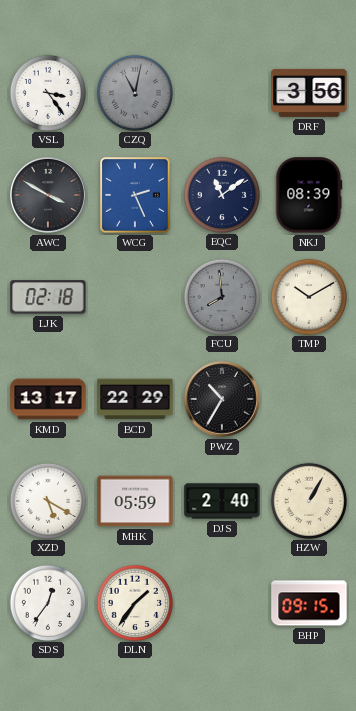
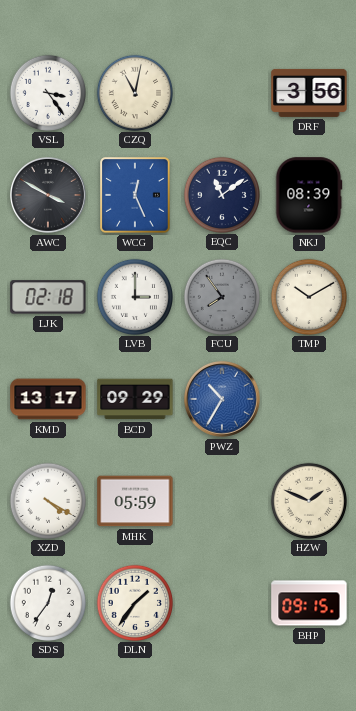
CZQ dial: grey -> cream (134, 92)
WCG: 2:26 -> 12:26 (135, 195)
LVB: none -> 3:00 (134, 296)
FCU: 7:59 -> 7:54 (221, 296)
BCD: 22:29 -> 09:29 (135, 399)
PWZ dial: black -> blue (223, 400)
XZD: 5:20 -> 4:20 (47, 500)
DJS: 2:40 -> none (222, 501)
HZW: 1:05 -> 1:49 (308, 500)
